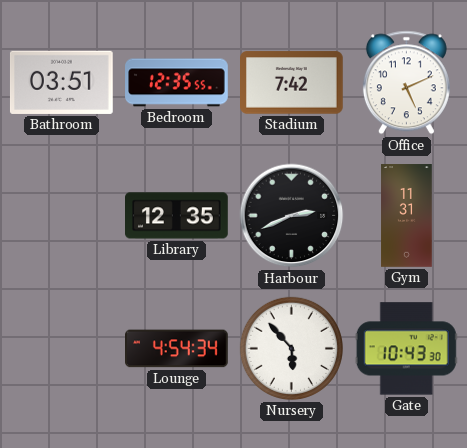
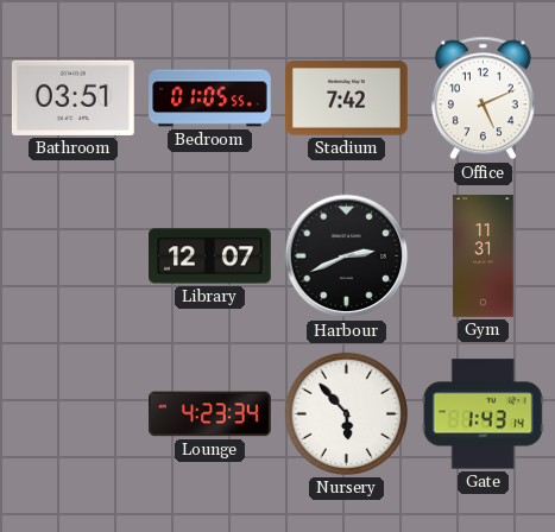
Bedroom: 12:35 -> 01:05 (210, 99)
Library: 12:35 -> 12:07 (210, 256)
Lounge: 4:54 -> 4:23 (210, 414)
Gate: 10:43 -> 1:43 (483, 414)
